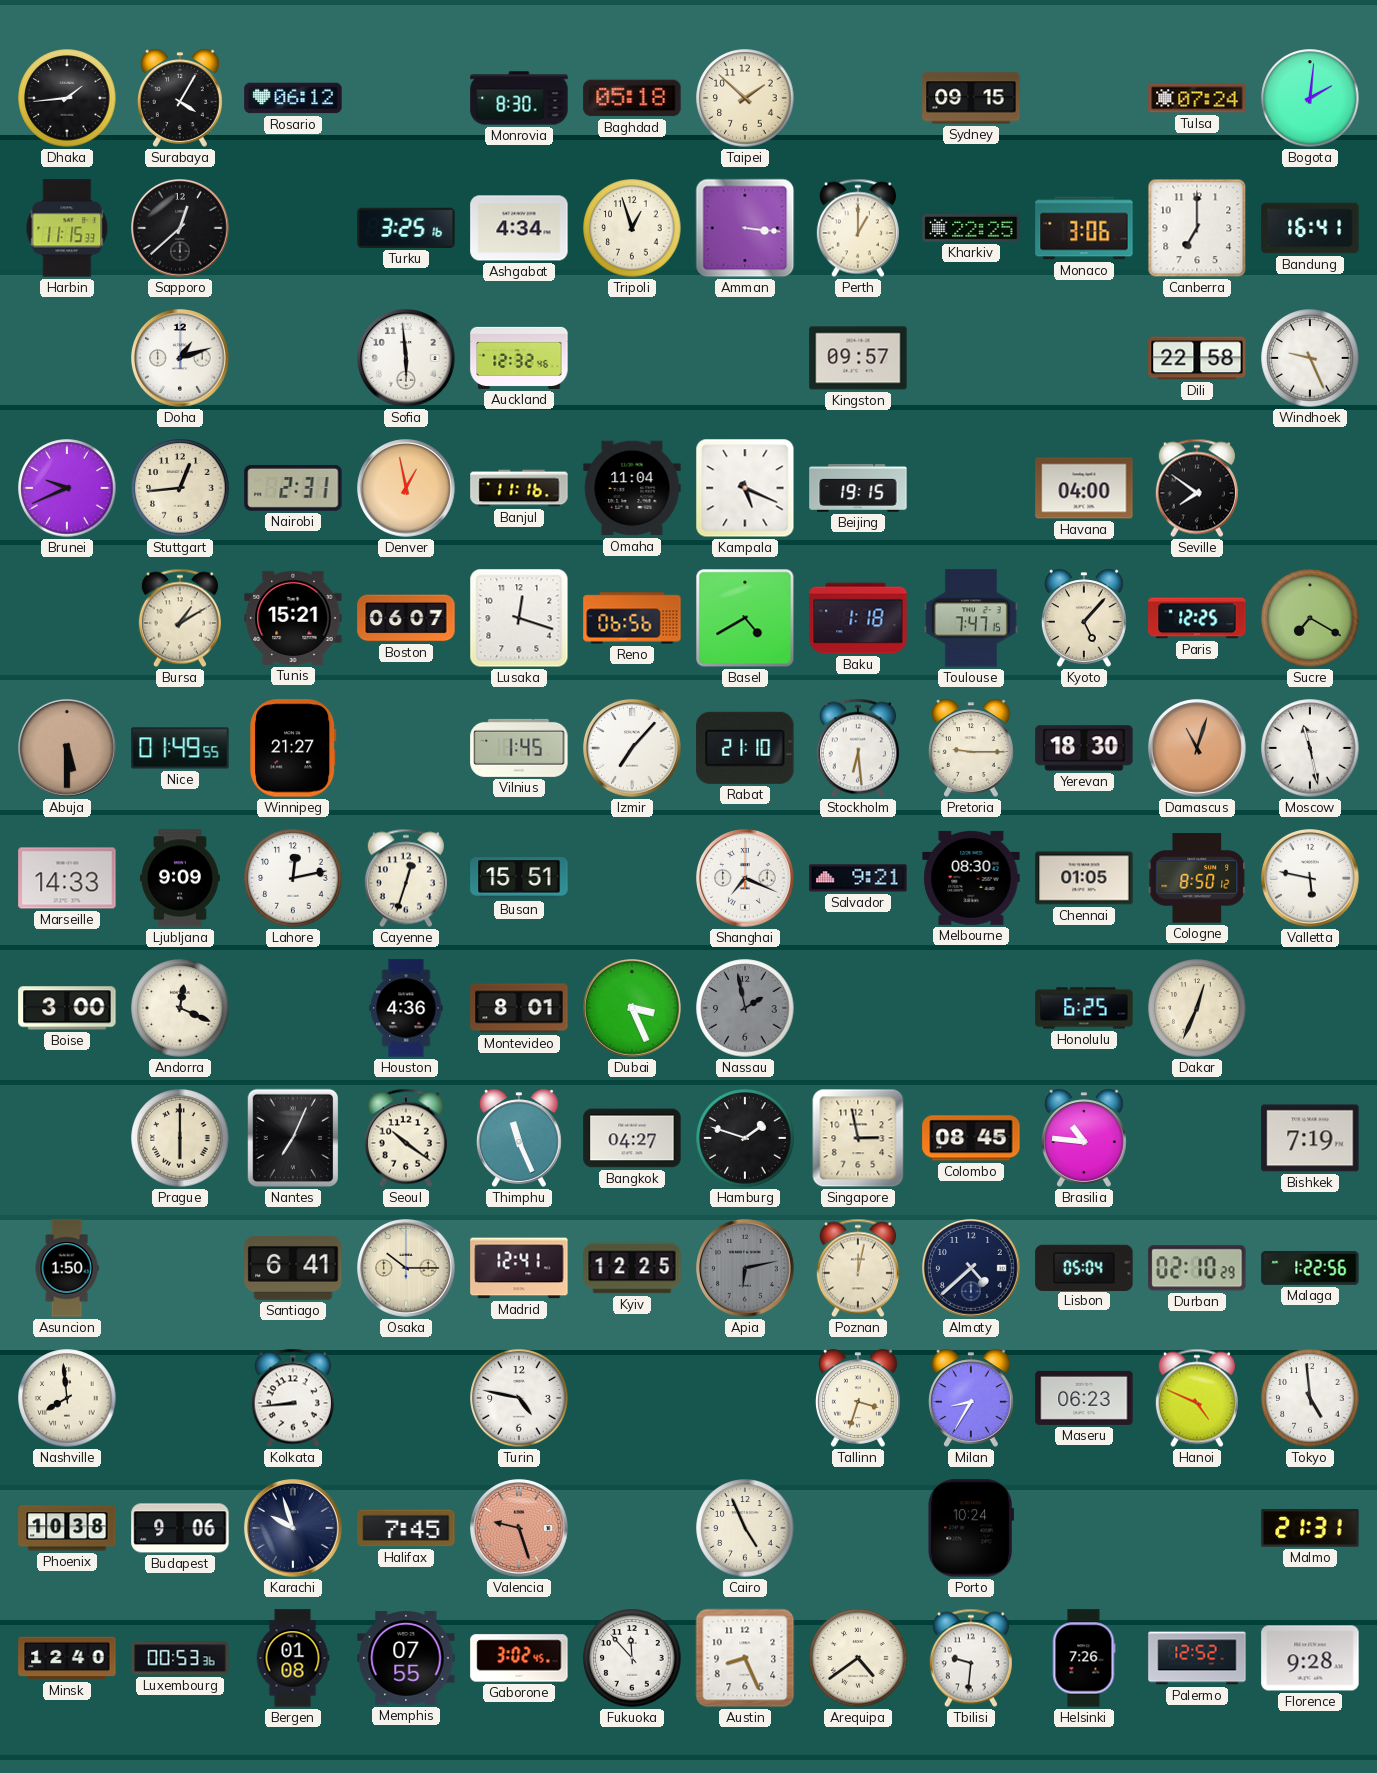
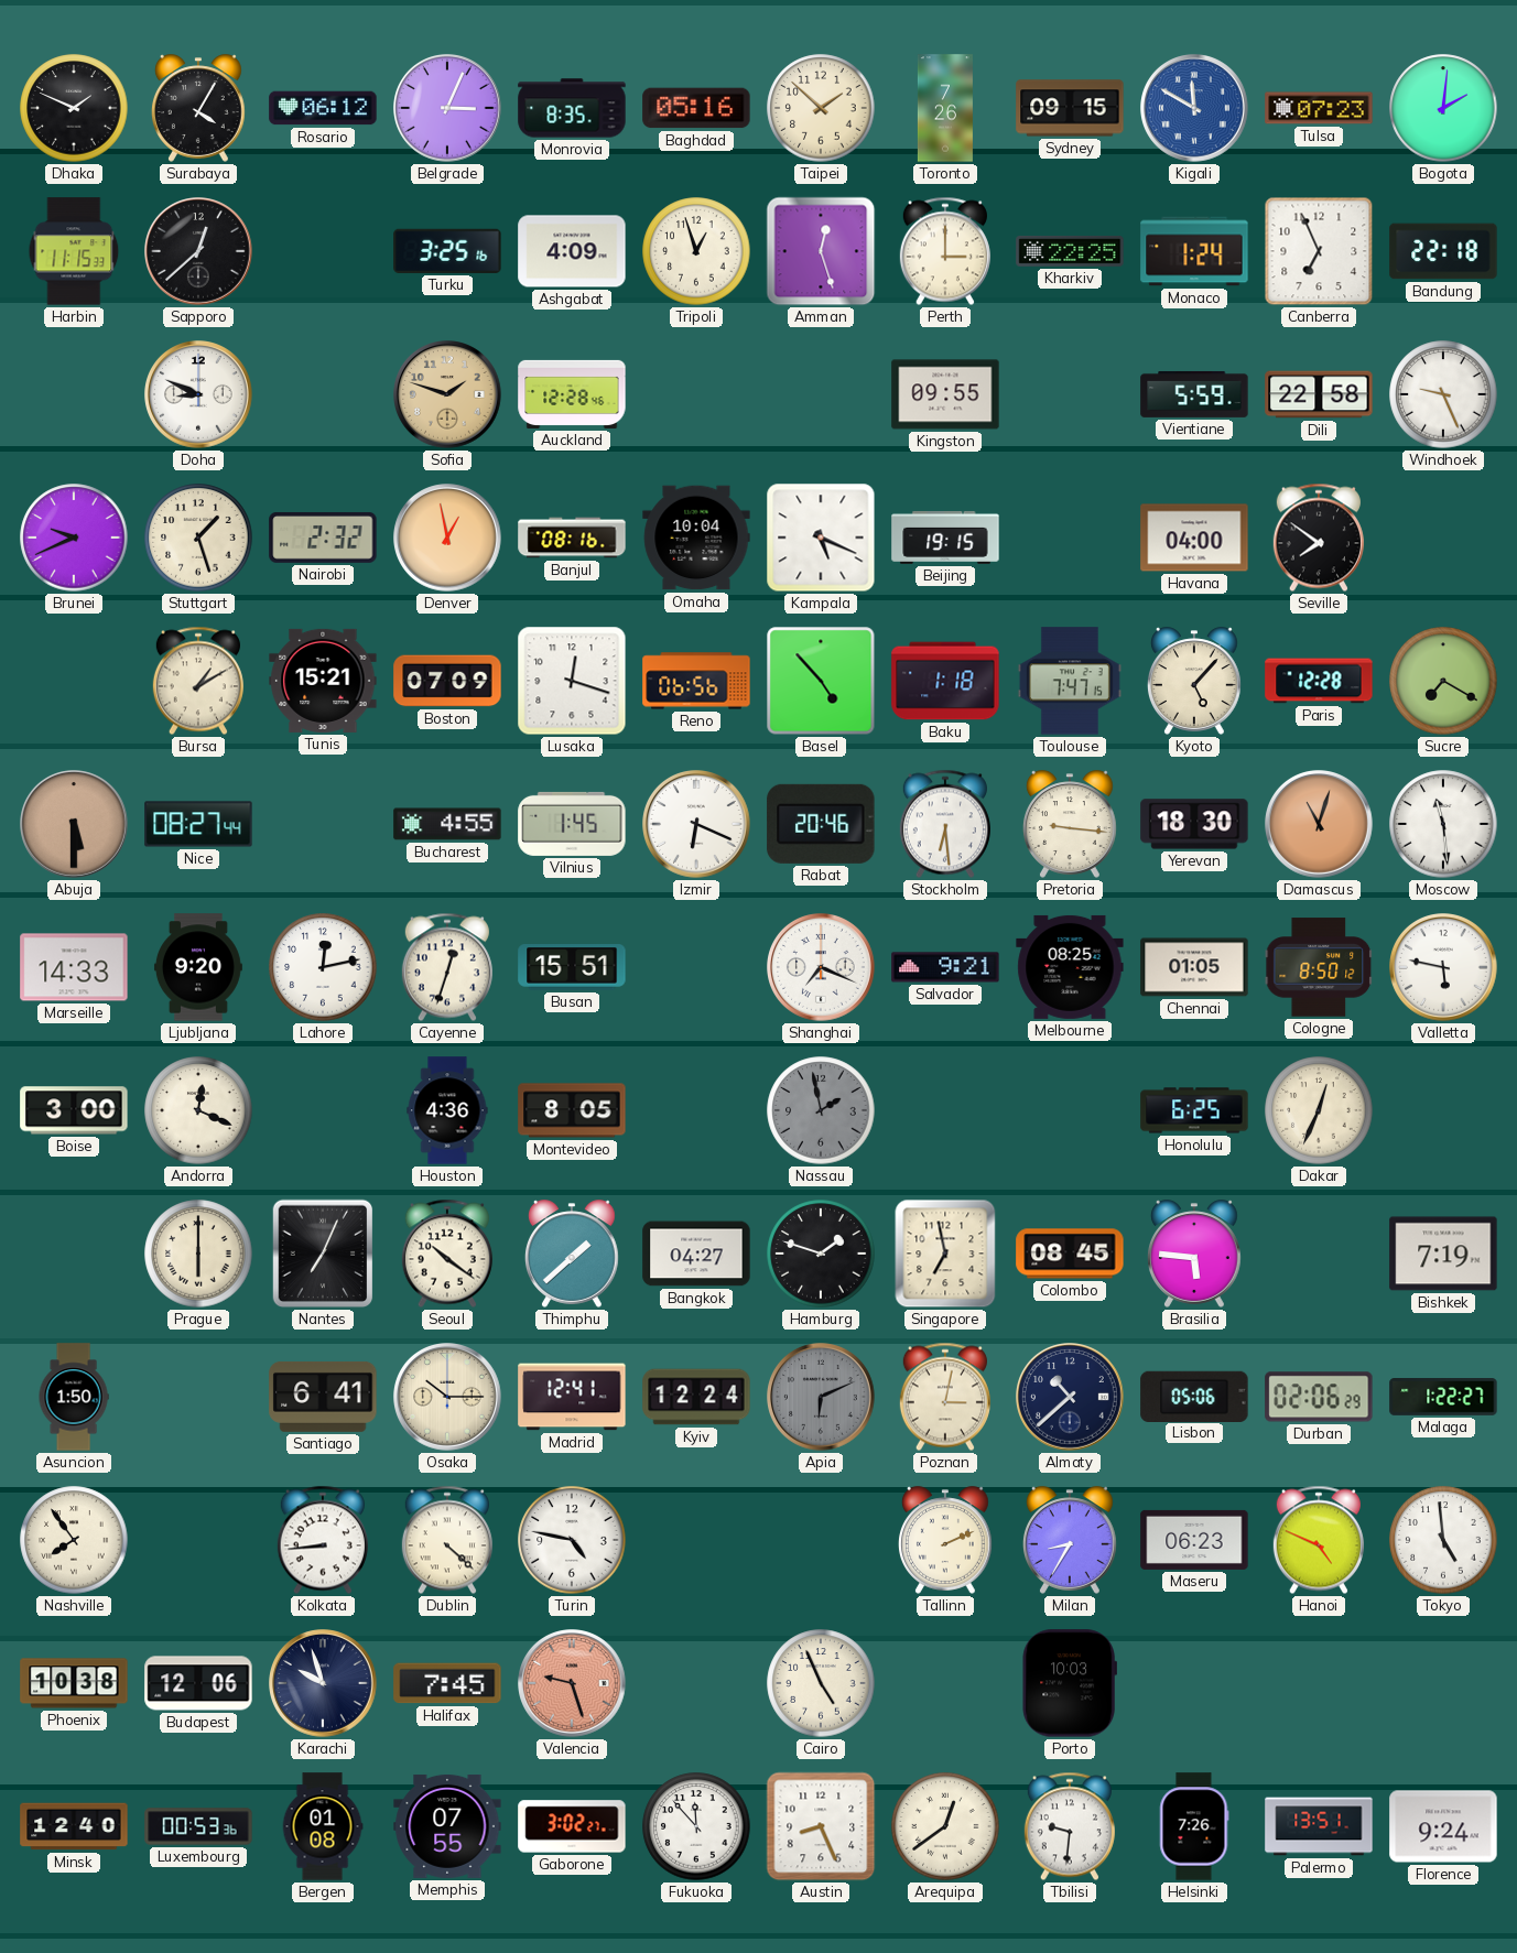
Dhaka: 1:44 -> 1:49 (74, 108)
Belgrade: none -> 3:04 (448, 109)
Monrovia: 8:30 -> 8:35 (572, 108)
Baghdad: 05:18 -> 05:16 (696, 108)
Toronto: none -> 7:26 (945, 108)
Kigali: none -> 11:50 (1195, 109)
Tulsa: 07:24 -> 07:23 (1319, 108)
Ashgabat: 4:34 -> 4:09 (572, 251)
Amman: 3:16 -> 12:27 (821, 251)
Perth: 1:00 -> 3:00 (945, 251)
Monaco: 3:06 -> 1:24 (1194, 251)
Canberra: 7:00 -> 6:56 (1319, 251)
Bandung: 16:41 -> 22:18 (1443, 251)
Doha: 1:12 -> 8:49 (199, 395)
Sofia: 5:59 -> 1:48 (448, 395)
Sofia dial: white -> champagne (448, 395)
Auckland: 12:32 -> 12:28 (572, 394)
Kingston: 09:57 -> 09:55 (945, 394)
Vientiane: none -> 5:59 (1194, 394)
Stuttgart: 12:44 -> 1:27 (198, 538)
Nairobi: 2:31 -> 2:32 (323, 538)
Banjul: 11:16 -> 08:16 (572, 538)
Omaha: 11:04 -> 10:04 (696, 538)
Boston: 06:07 -> 07:09 (447, 681)
Basel: 4:40 -> 4:53 (821, 681)
Paris: 12:25 -> 12:28 (1319, 681)
Nice: 01:49 -> 08:27 (198, 824)
Winnipeg: 21:27 -> none (293, 748)
Bucharest: none -> 4:55 (447, 824)
Izmir: 7:07 -> 6:19 (697, 825)
Rabat: 21:10 -> 20:46 (821, 824)
Pretoria: 9:15 -> 9:16 (1071, 824)
Moscow: 11:28 -> 11:29 (1443, 824)
Ljubljana: 9:09 -> 9:20 (198, 967)
Melbourne: 08:30 -> 08:25 (1070, 967)
Montevideo: 8:01 -> 8:05 (572, 1110)
Dubai: 3:26 -> none (633, 1009)
Thimphu: 11:26 -> 1:38 (573, 1254)
Singapore: 2:58 -> 6:58 (945, 1254)
Brasilia: 10:46 -> 5:46 (1195, 1254)
Kyiv: 12:25 -> 12:24 (696, 1397)
Apia: 6:13 -> 6:11 (822, 1398)
Poznan: 12:02 -> 3:02 (945, 1397)
Almaty: 4:38 -> 10:38 (1071, 1398)
Lisbon: 05:04 -> 05:06 (1194, 1396)
Durban: 02:10 -> 02:06 (1319, 1397)
Malaga: 1:22:56 -> 1:22:27 (1443, 1398)
Nashville: 7:59 -> 7:54 (74, 1540)
Dublin: none -> 4:22 (447, 1540)
Tallinn: 3:33 -> 2:11 (946, 1540)
Budapest: 9:06 -> 12:06 (198, 1683)
Porto: 10:24 -> 10:03 (1069, 1683)
Malmo: 21:31 -> none (1310, 1528)
Gaborone: 3:02:45 -> 3:02:27 (572, 1826)
Arequipa: 4:39 -> 12:39 (945, 1826)
Palermo: 12:52 -> 13:51 (1319, 1826)
Florence: 9:28 -> 9:24 (1443, 1826)
